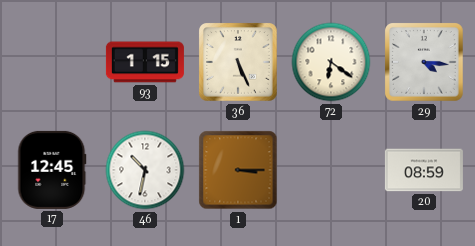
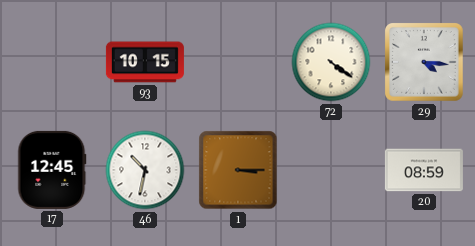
93: 1:15 -> 10:15 (145, 62)
36: 5:26 -> none (238, 62)
72: 6:21 -> 4:21 (331, 62)
